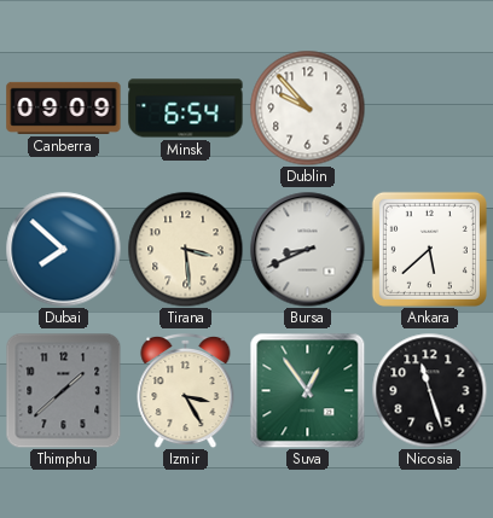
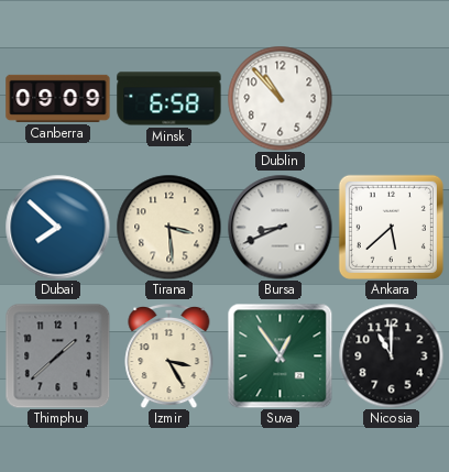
Minsk: 6:54 -> 6:58 (169, 99)
Dublin: 9:53 -> 10:53 (280, 98)
Nicosia: 11:27 -> 11:00 (391, 355)
